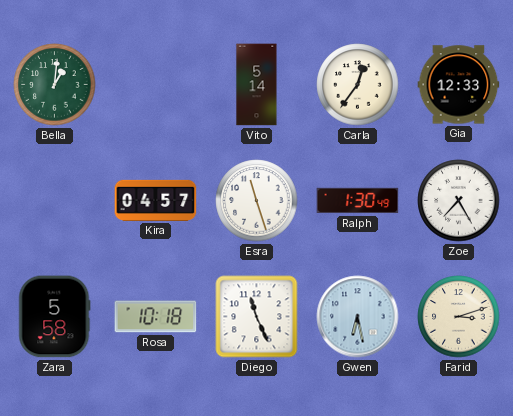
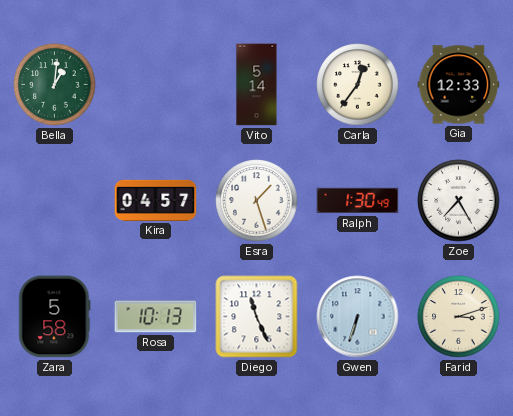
Esra: 11:27 -> 1:27 (257, 201)
Rosa: 10:18 -> 10:13 (156, 317)
Gwen: 6:28 -> 6:33 (358, 317)
